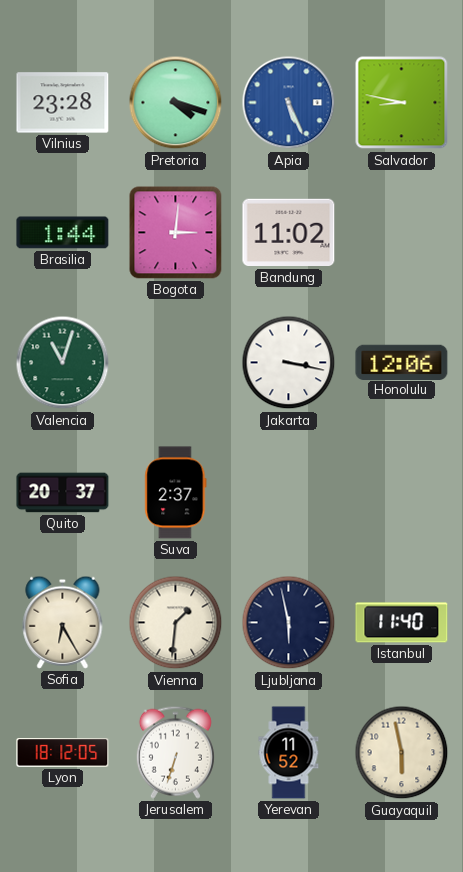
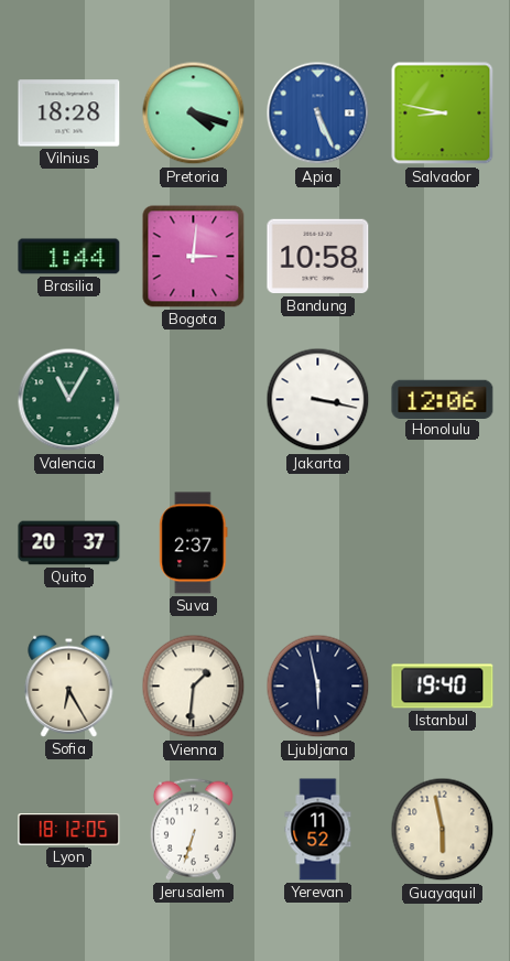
Vilnius: 23:28 -> 18:28 (69, 114)
Bandung: 11:02 -> 10:58 (318, 257)
Valencia: 11:03 -> 11:05 (69, 400)
Istanbul: 11:40 -> 19:40 (443, 687)
